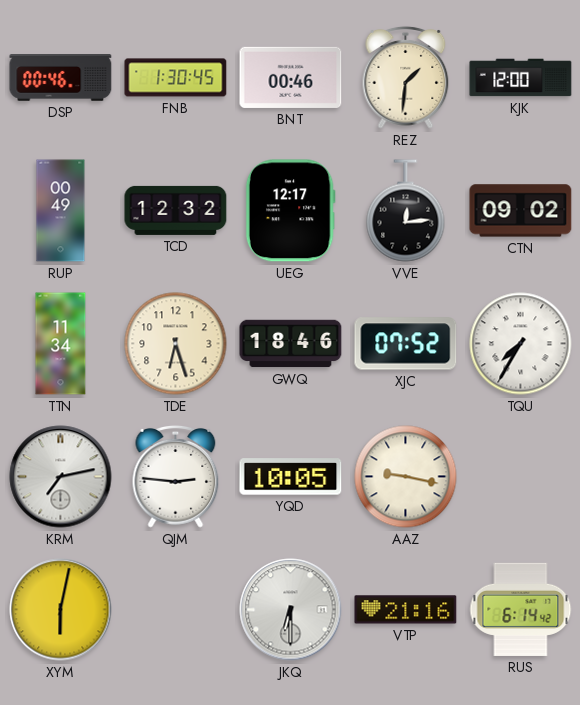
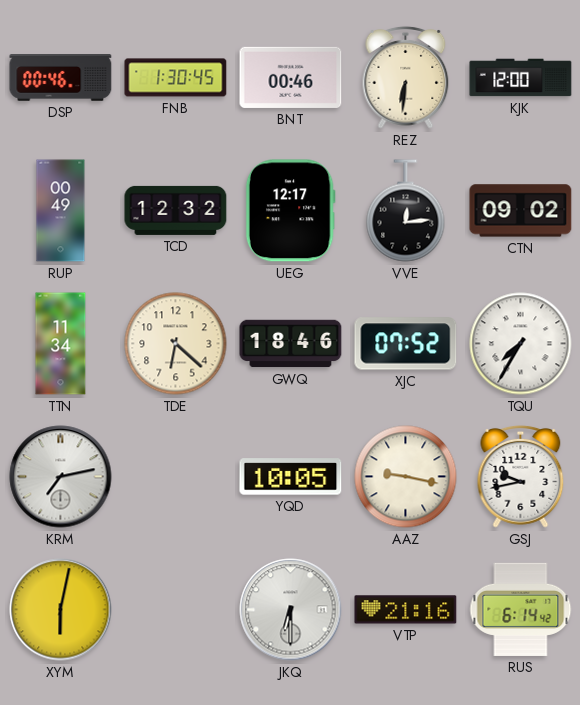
REZ: 1:31 -> 6:31 (406, 77)
TDE: 6:27 -> 6:22 (176, 344)
QJM: 2:46 -> none (176, 476)
GSJ: none -> 9:43 (521, 476)
